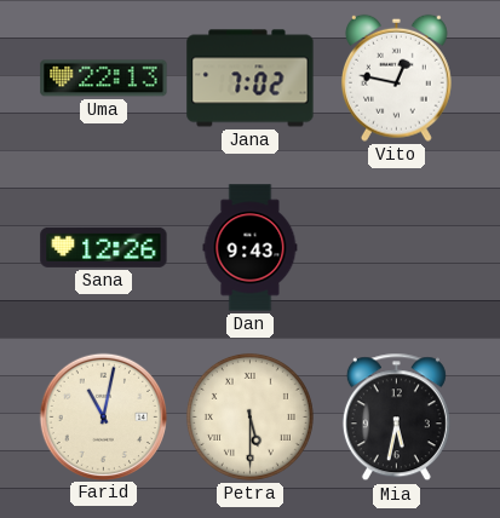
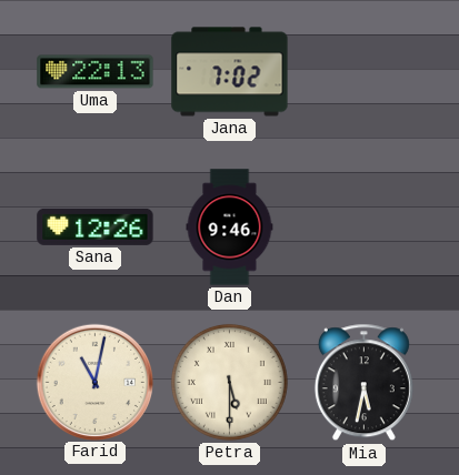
Vito: 12:47 -> none (396, 77)
Dan: 9:43 -> 9:46 (230, 228)
